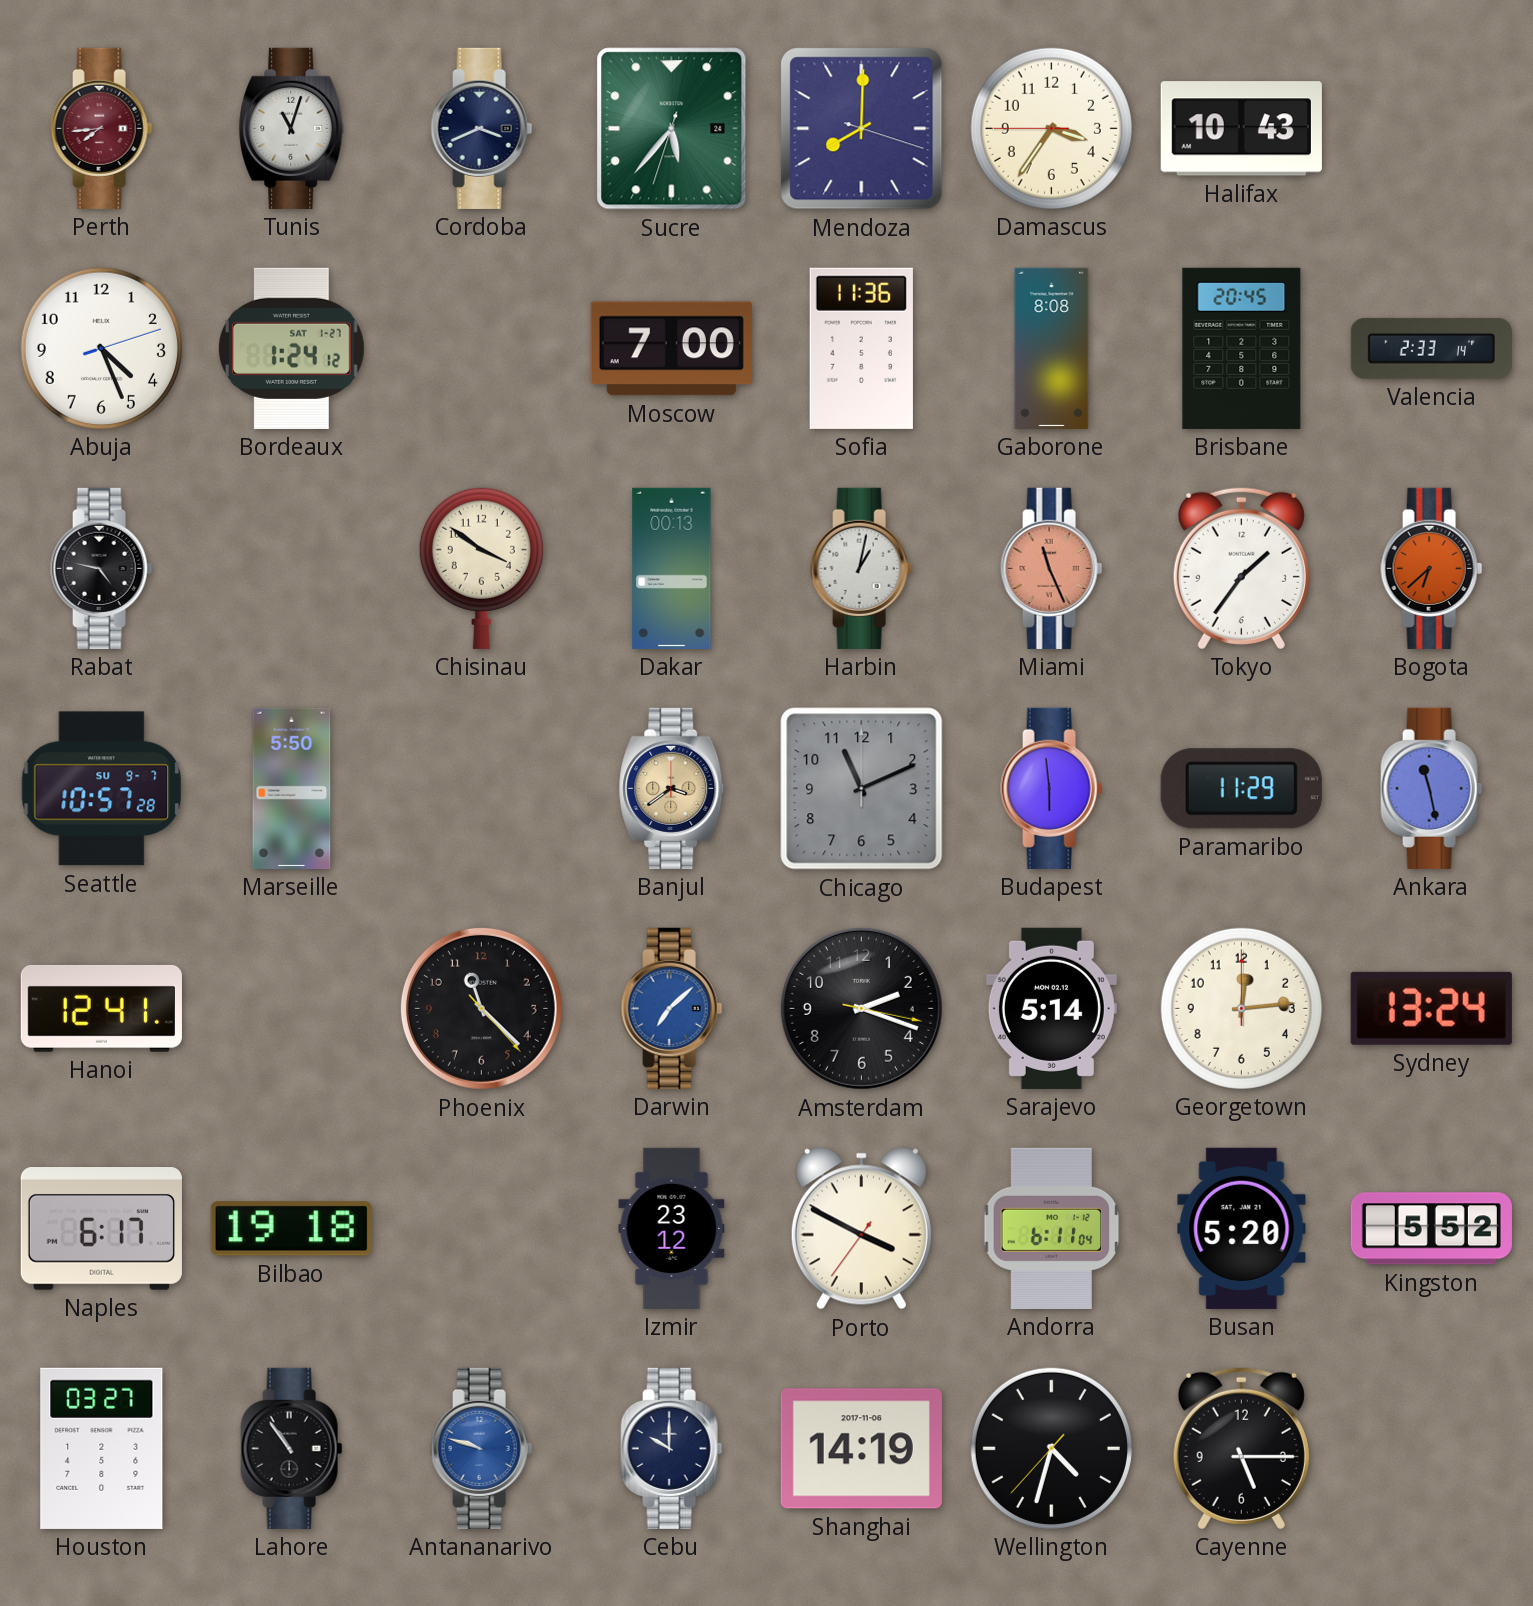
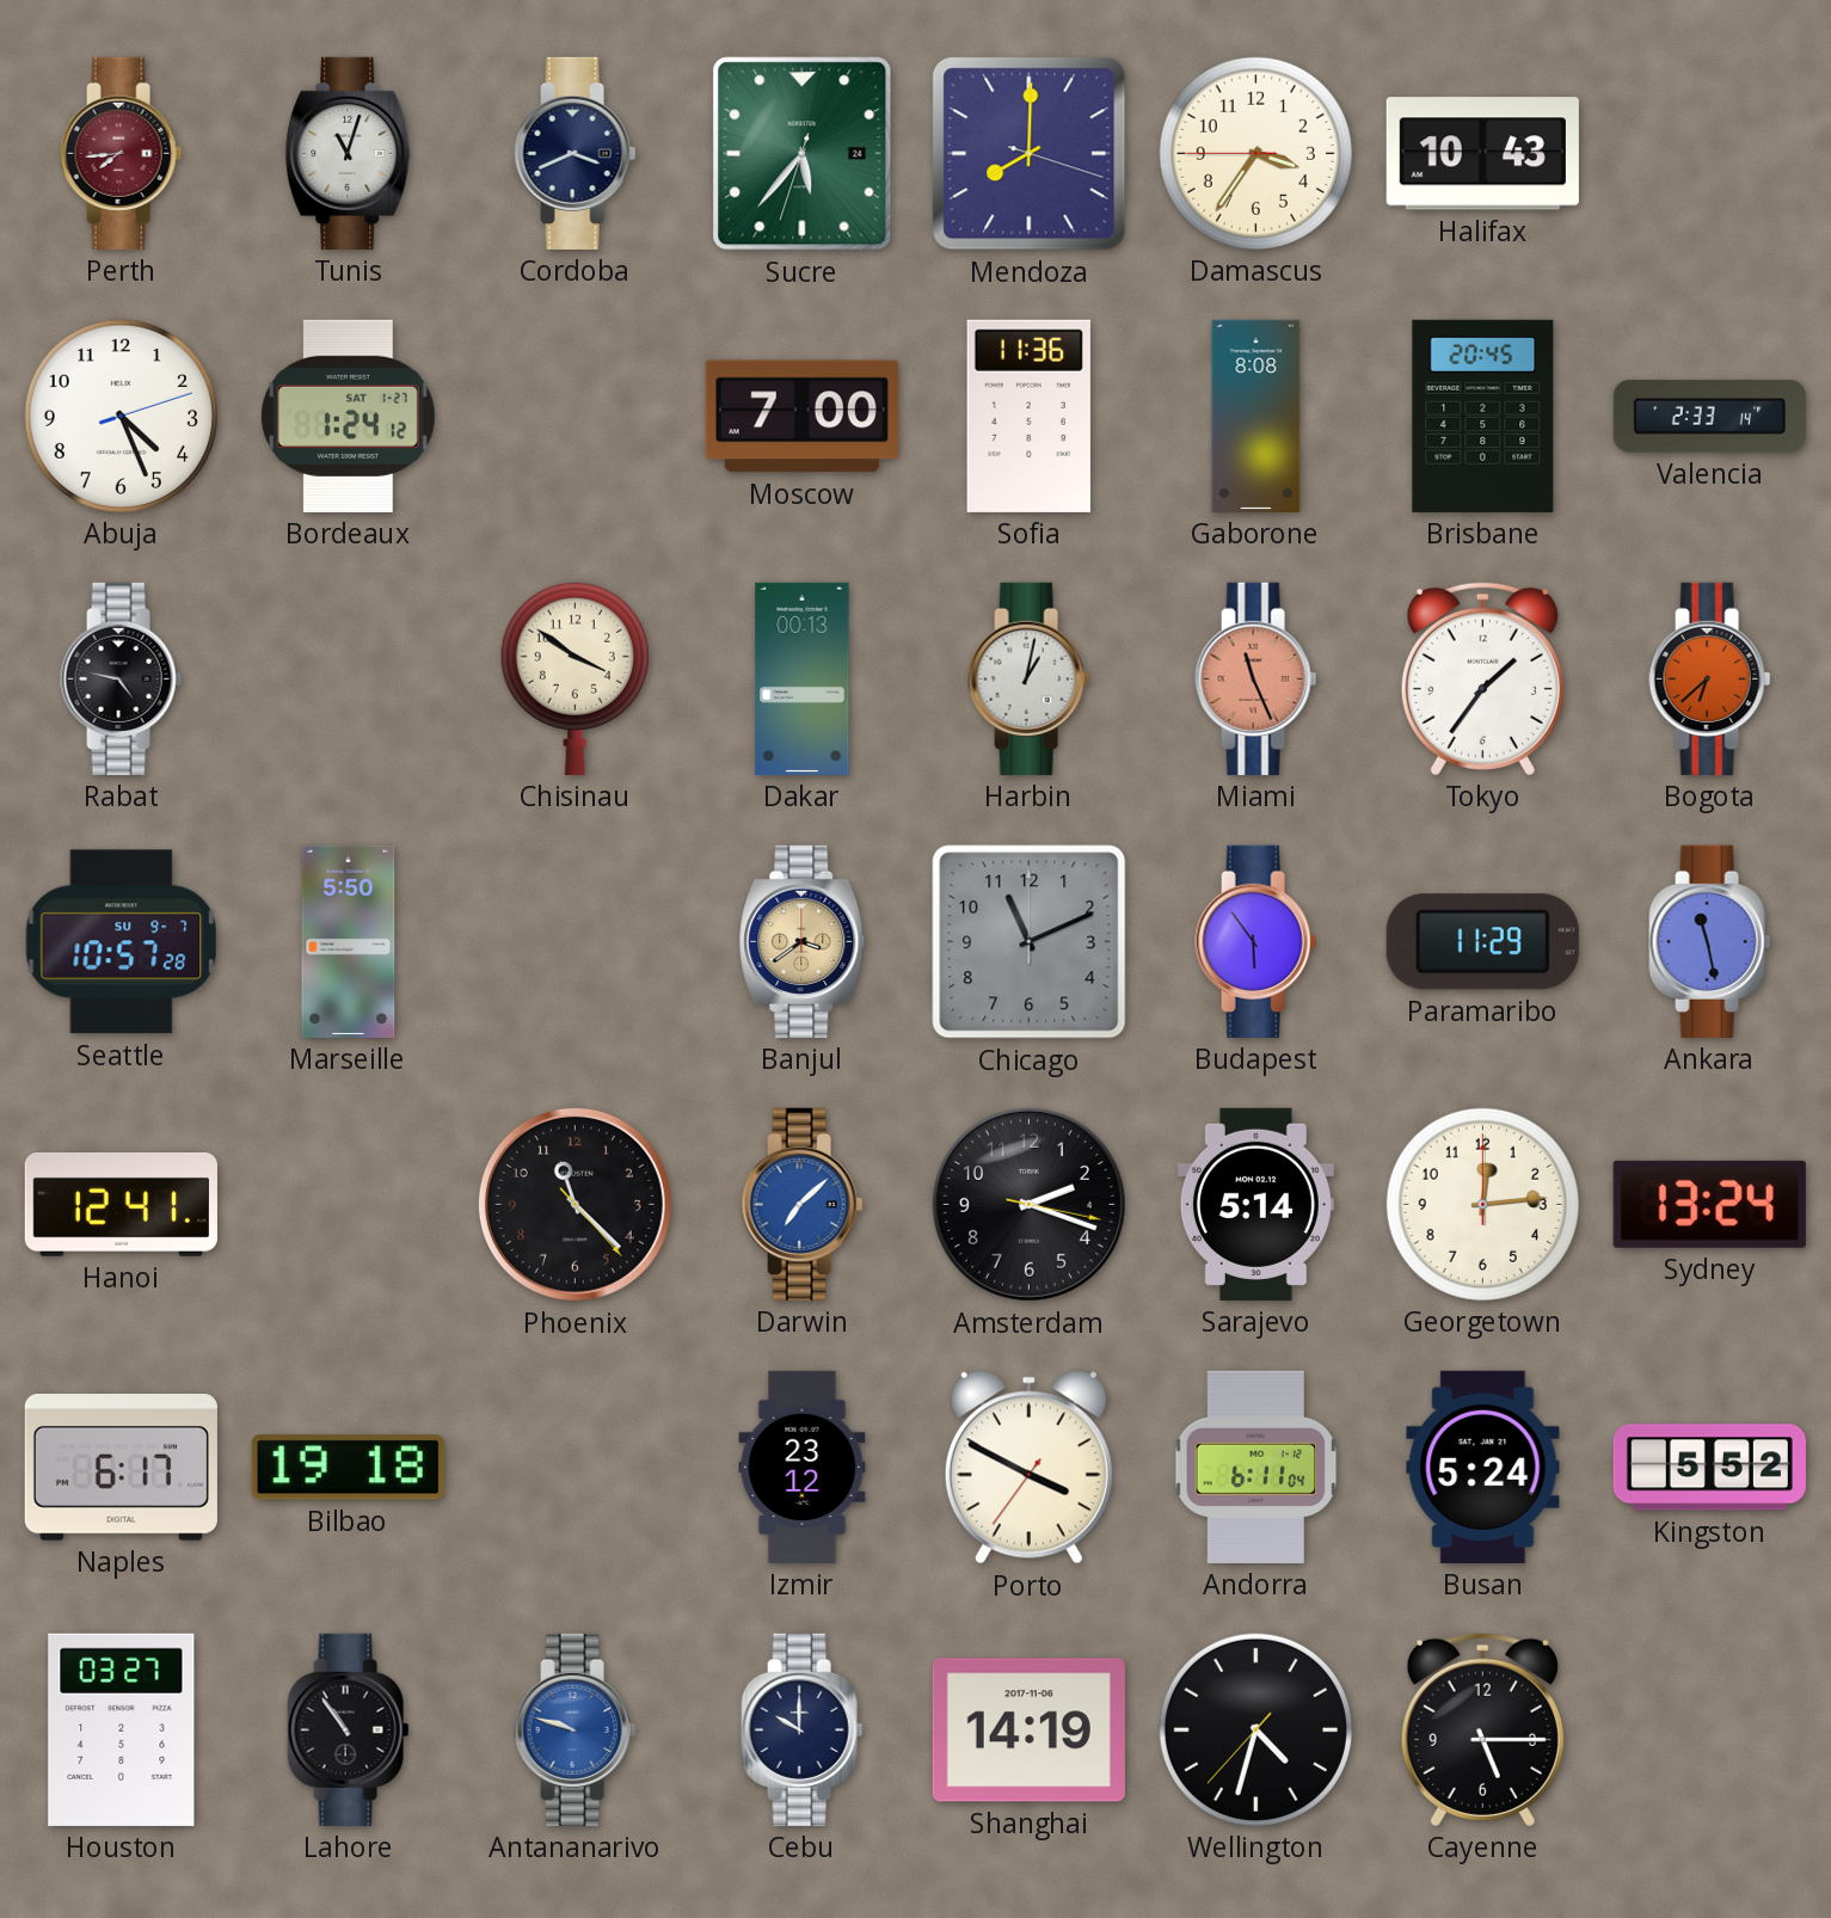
Budapest: 5:59 -> 5:54 (1256, 941)
Busan: 5:20 -> 5:24 (1483, 1467)
